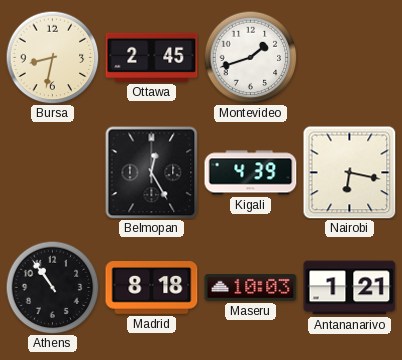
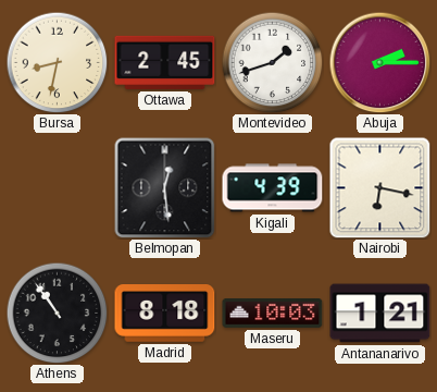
Abuja: none -> 2:15 (379, 62)
Belmopan: 12:25 -> 12:29 (164, 187)
